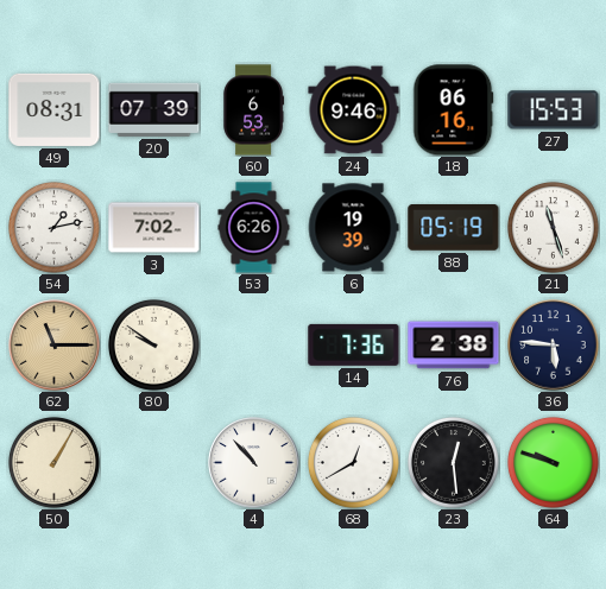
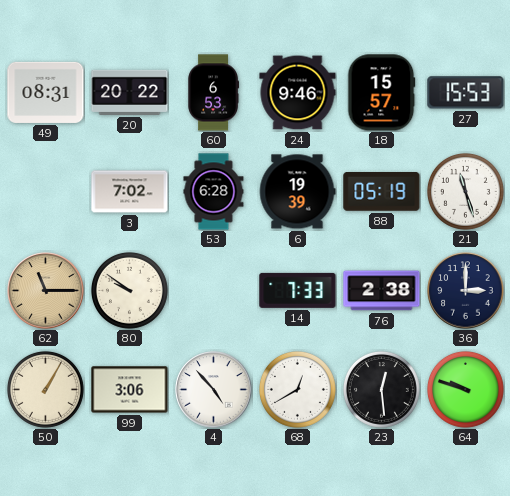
20: 07:39 -> 20:22 (130, 92)
18: 06:16 -> 15:57 (382, 93)
54: 1:13 -> none (53, 227)
53: 6:26 -> 6:28 (214, 192)
14: 7:36 -> 7:33 (298, 290)
36: 5:46 -> 3:00 (466, 291)
99: none -> 3:06 (130, 390)
4: 10:53 -> 4:53 (214, 390)
